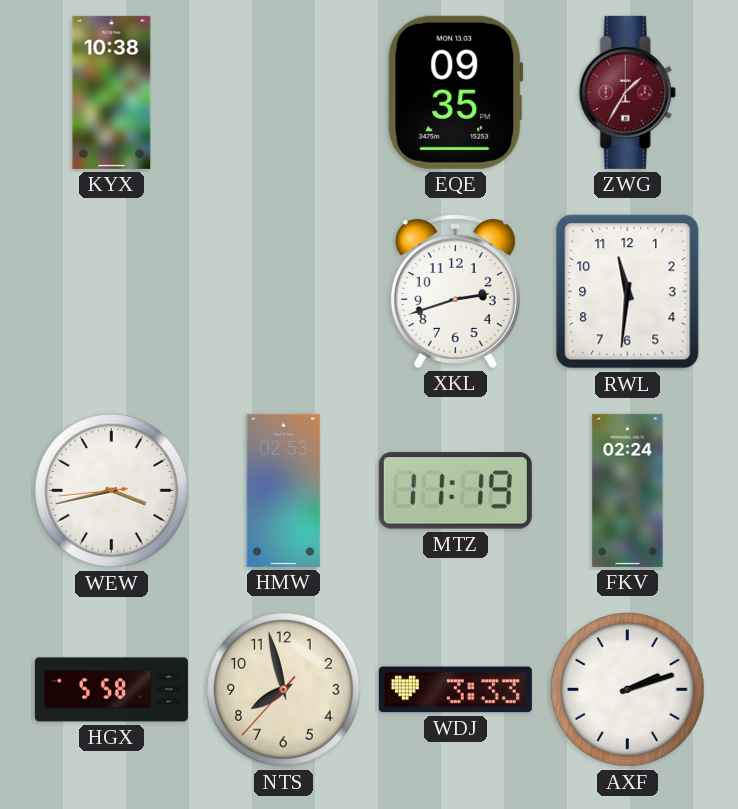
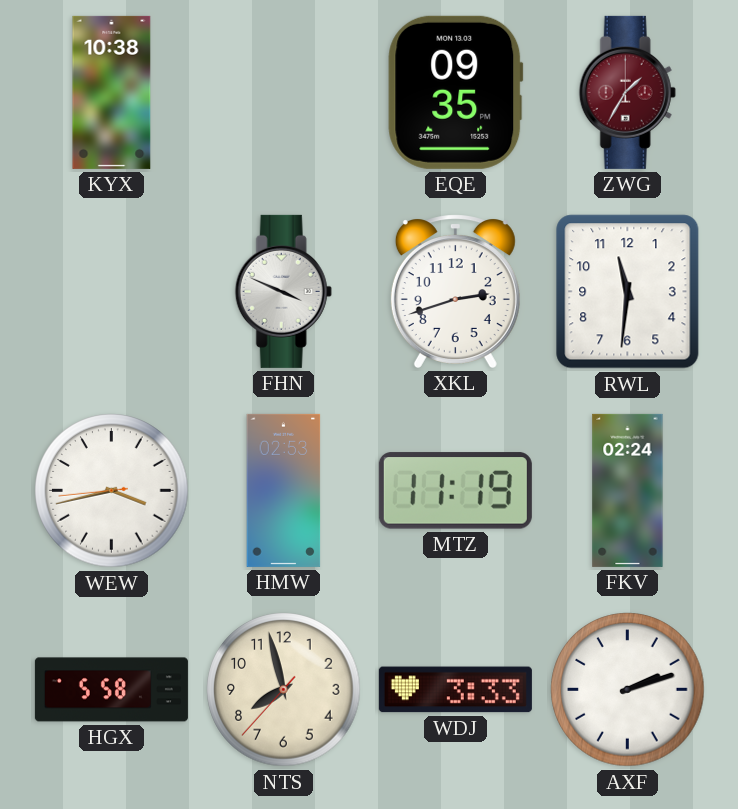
FHN: none -> 3:49 (283, 291)
